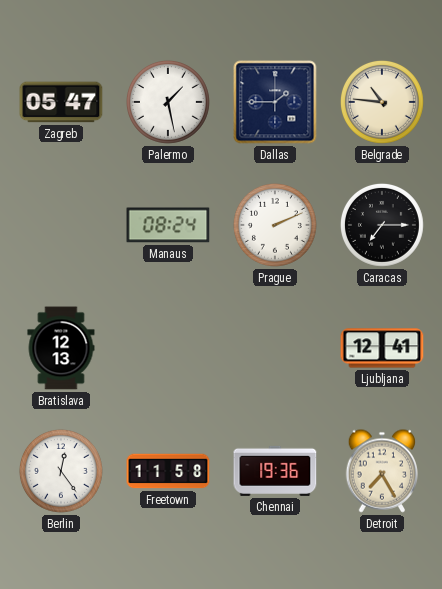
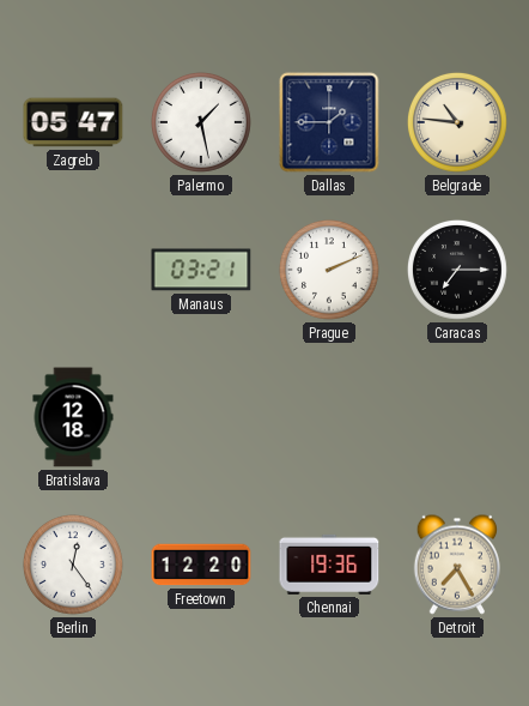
Manaus: 08:24 -> 03:21 (201, 270)
Bratislava: 12:13 -> 12:18 (73, 417)
Ljubljana: 12:41 -> none (382, 348)
Freetown: 11:58 -> 12:20 (201, 565)
